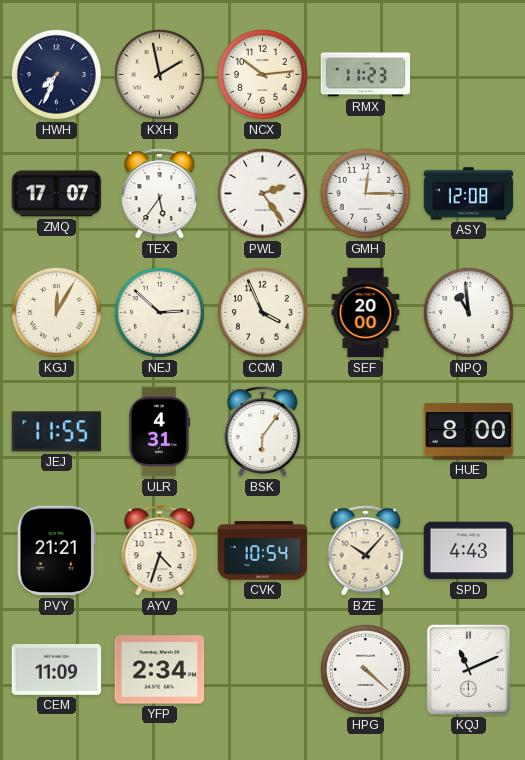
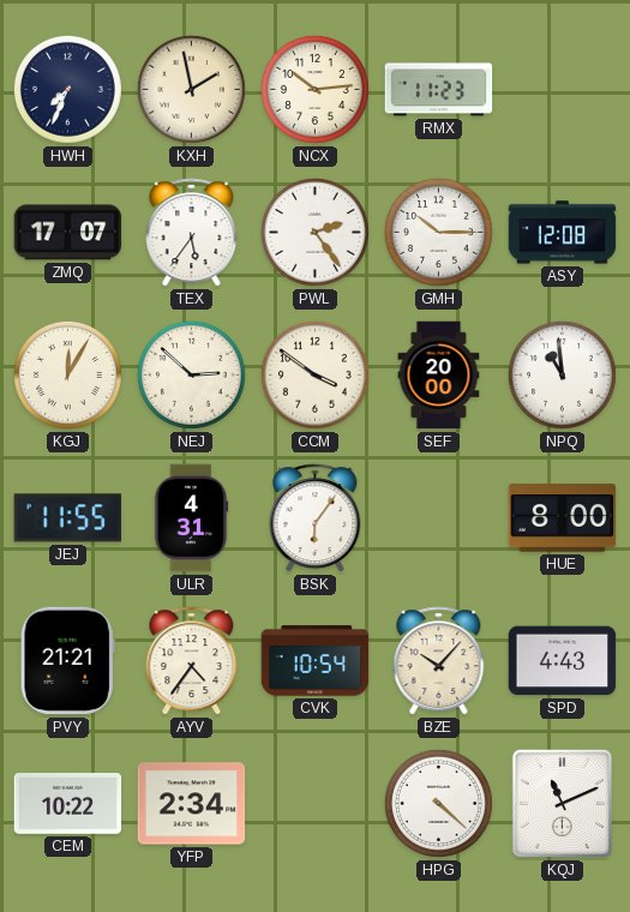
GMH: 12:15 -> 10:15 (438, 232)
CCM: 3:56 -> 3:51 (314, 374)
AYV: 4:33 -> 4:36 (192, 661)
CEM: 11:09 -> 10:22 (68, 804)
